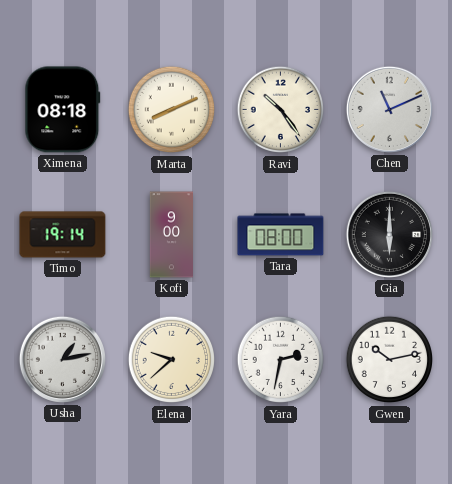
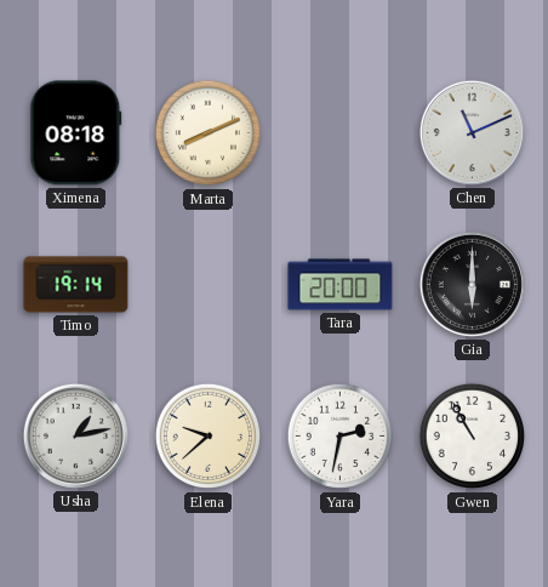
Ravi: 10:24 -> none (281, 110)
Kofi: 9:00 -> none (171, 235)
Tara: 08:00 -> 20:00 (341, 285)
Gwen: 10:13 -> 10:55 (473, 437)
